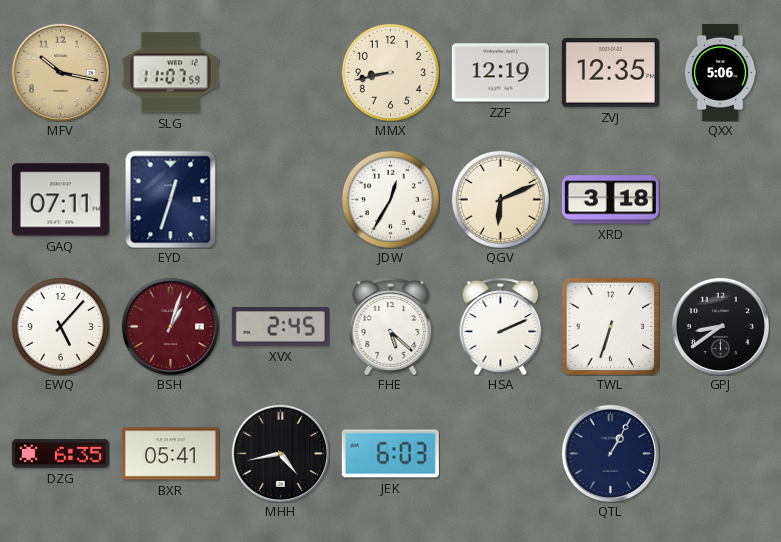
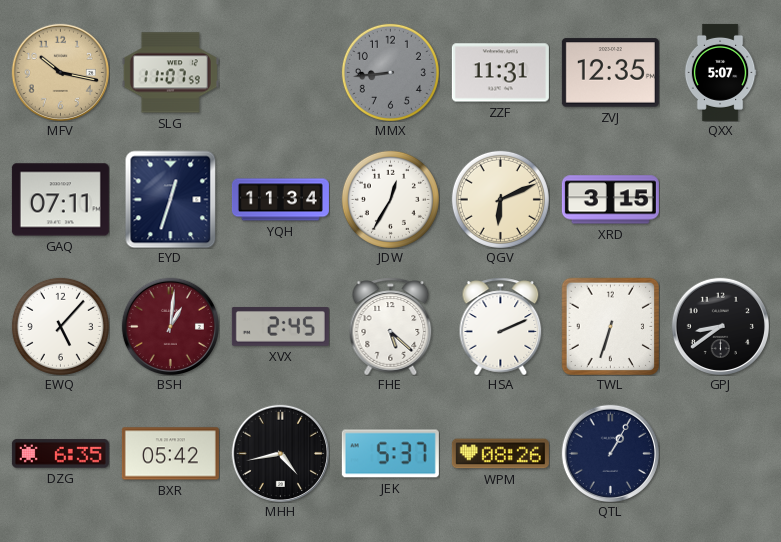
MMX: 8:43 -> 8:44 (390, 72)
MMX dial: cream -> grey (390, 72)
ZZF: 12:19 -> 11:31 (500, 73)
QXX: 5:06 -> 5:07 (720, 72)
YQH: none -> 11:34 (280, 200)
XRD: 3:18 -> 3:15 (610, 200)
BSH: 1:03 -> 1:01 (170, 326)
BXR: 05:41 -> 05:42 (170, 454)
JEK: 6:03 -> 5:37 (390, 454)
WPM: none -> 08:26 (500, 454)
